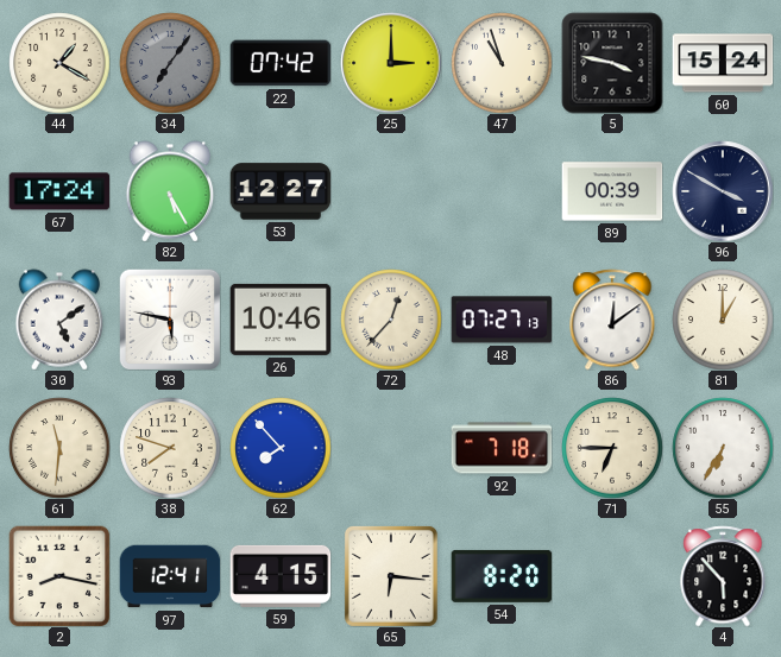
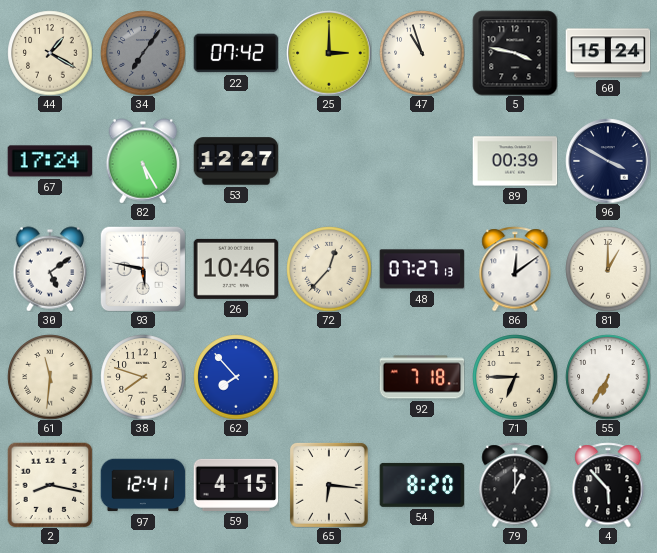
79: none -> 1:00 (515, 485)
